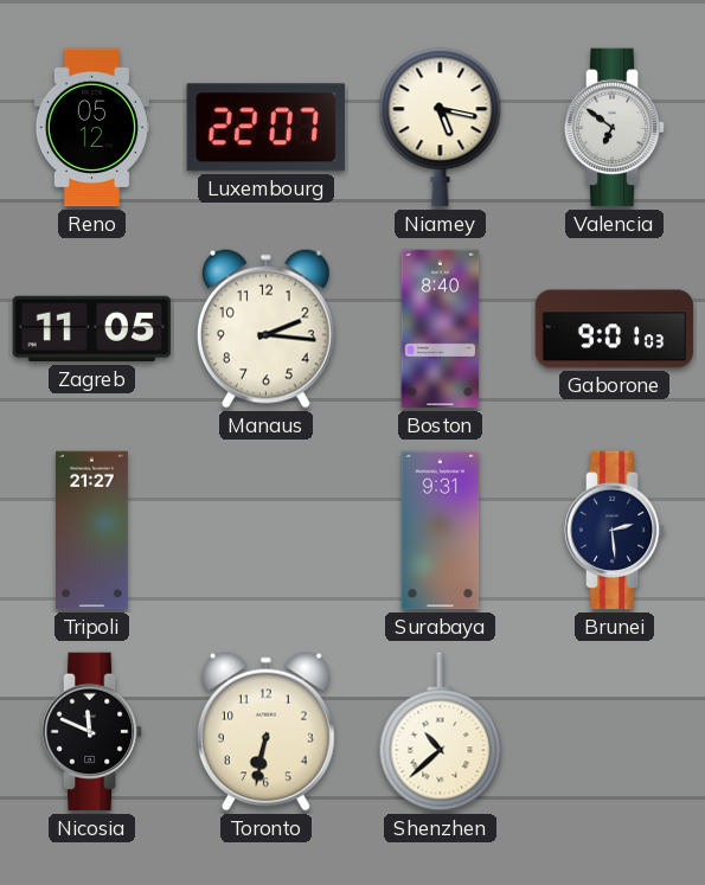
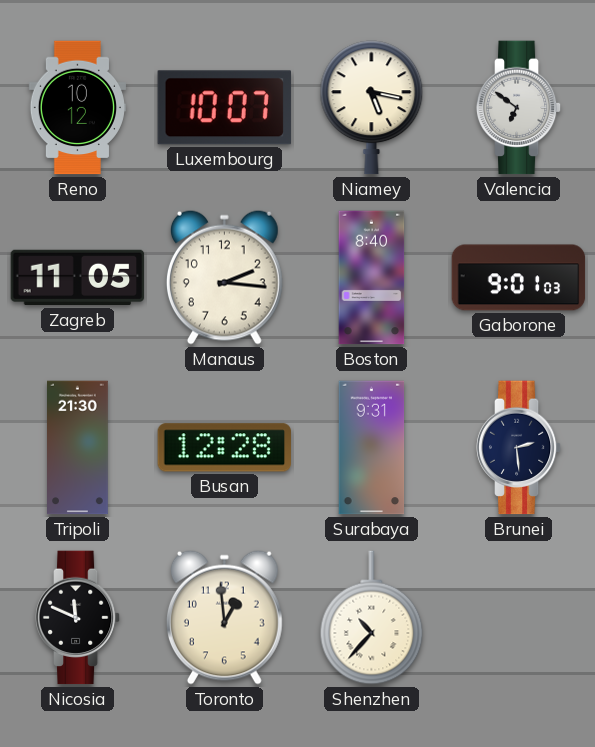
Reno: 05:12 -> 10:12 (77, 108)
Luxembourg: 22:07 -> 10:07 (224, 108)
Tripoli: 21:27 -> 21:30 (78, 448)
Busan: none -> 12:28 (224, 448)
Toronto: 6:32 -> 12:59 (224, 617)
Shenzhen: 10:38 -> 10:37 (372, 618)
